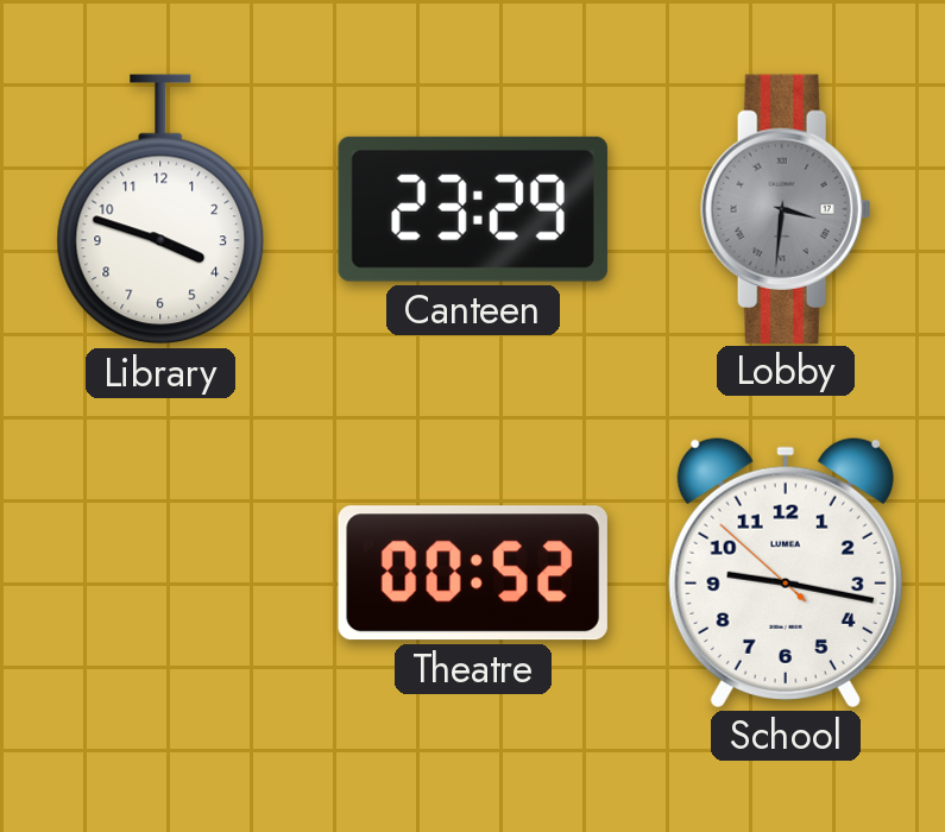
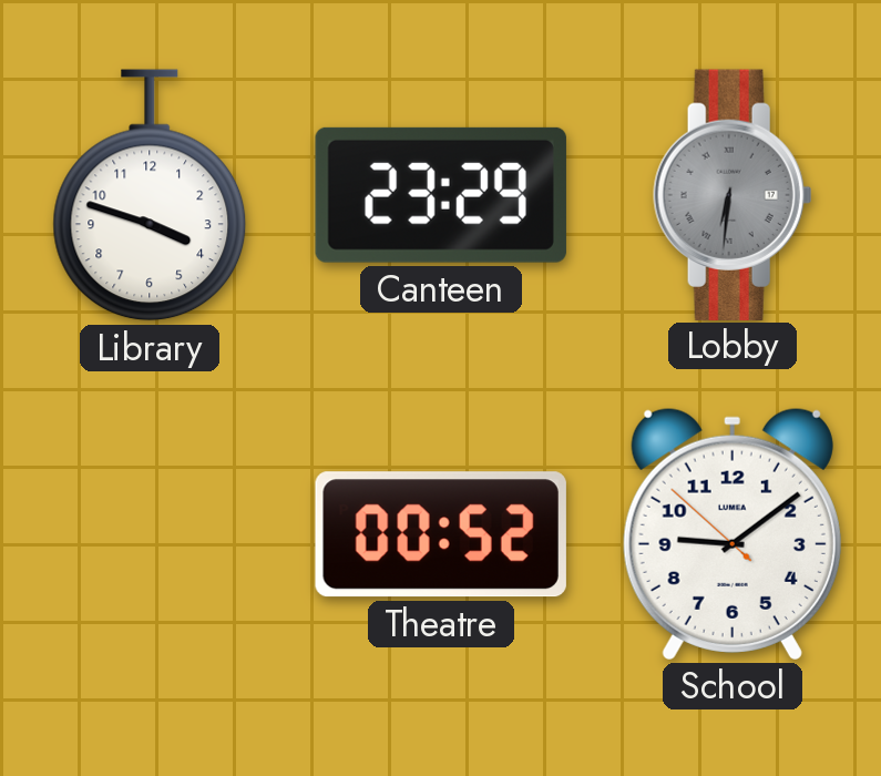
Lobby: 3:31 -> 6:31 (733, 194)
School: 9:16 -> 9:08 (733, 533)
